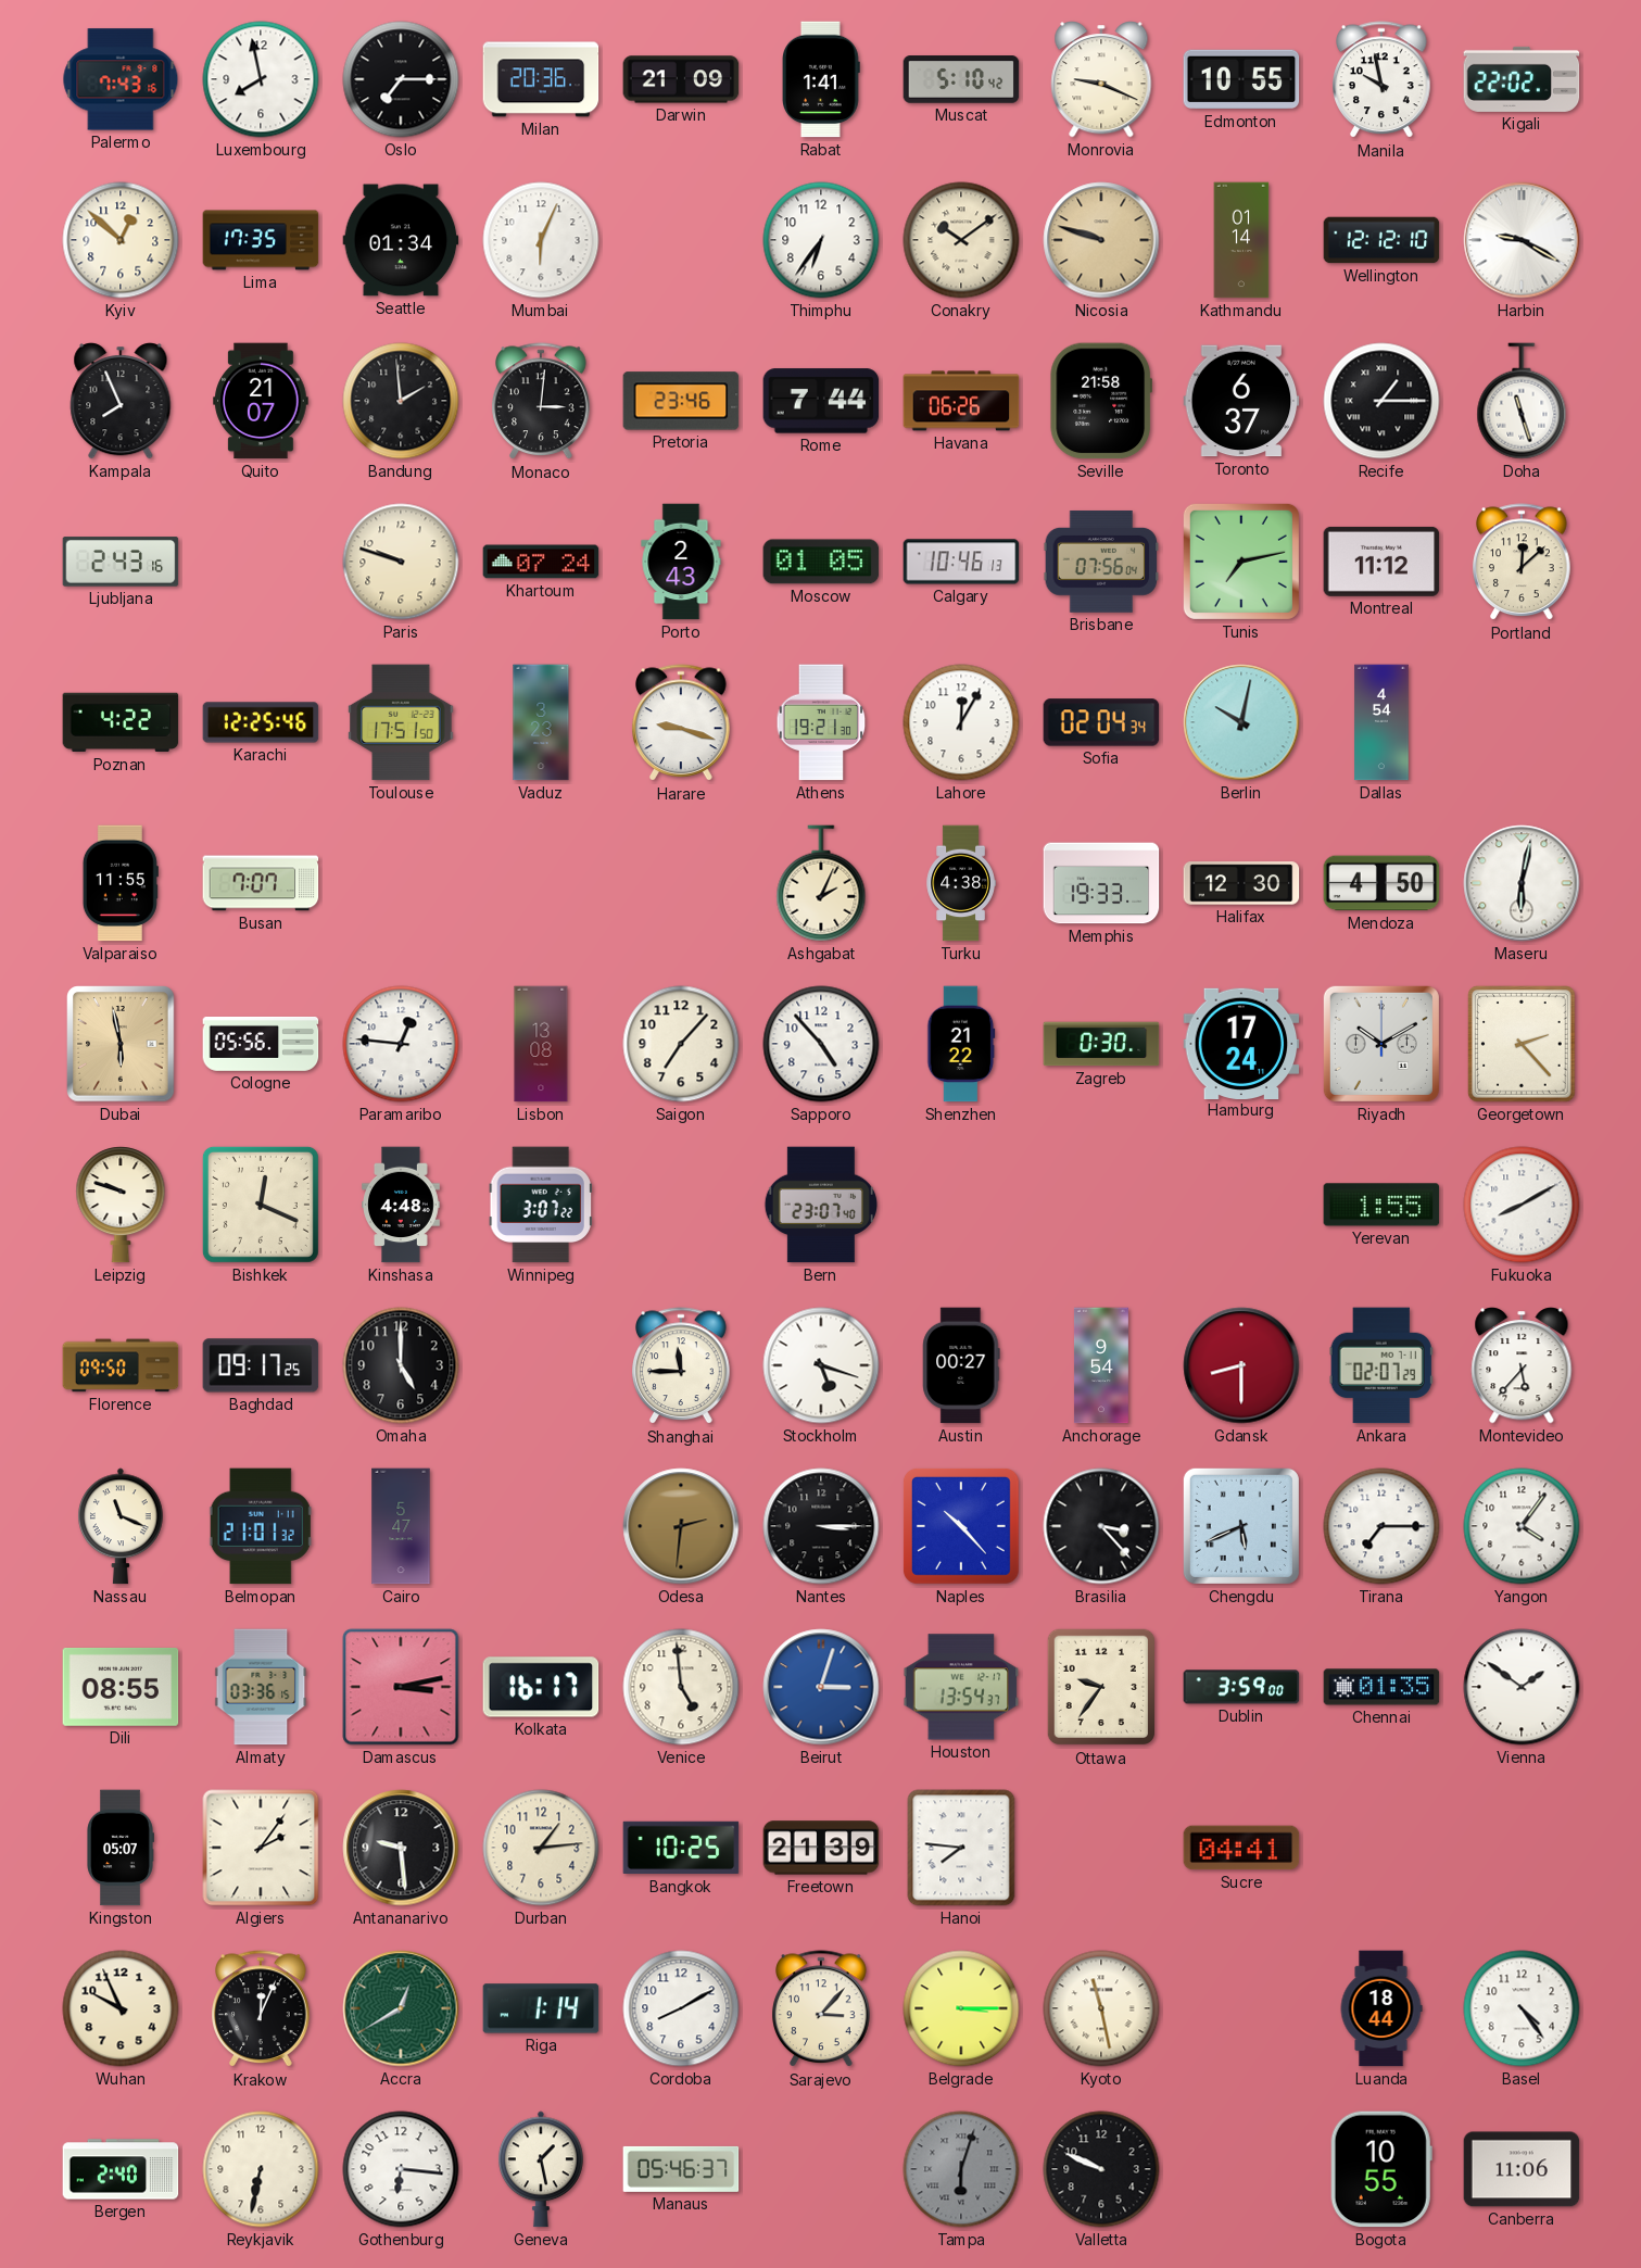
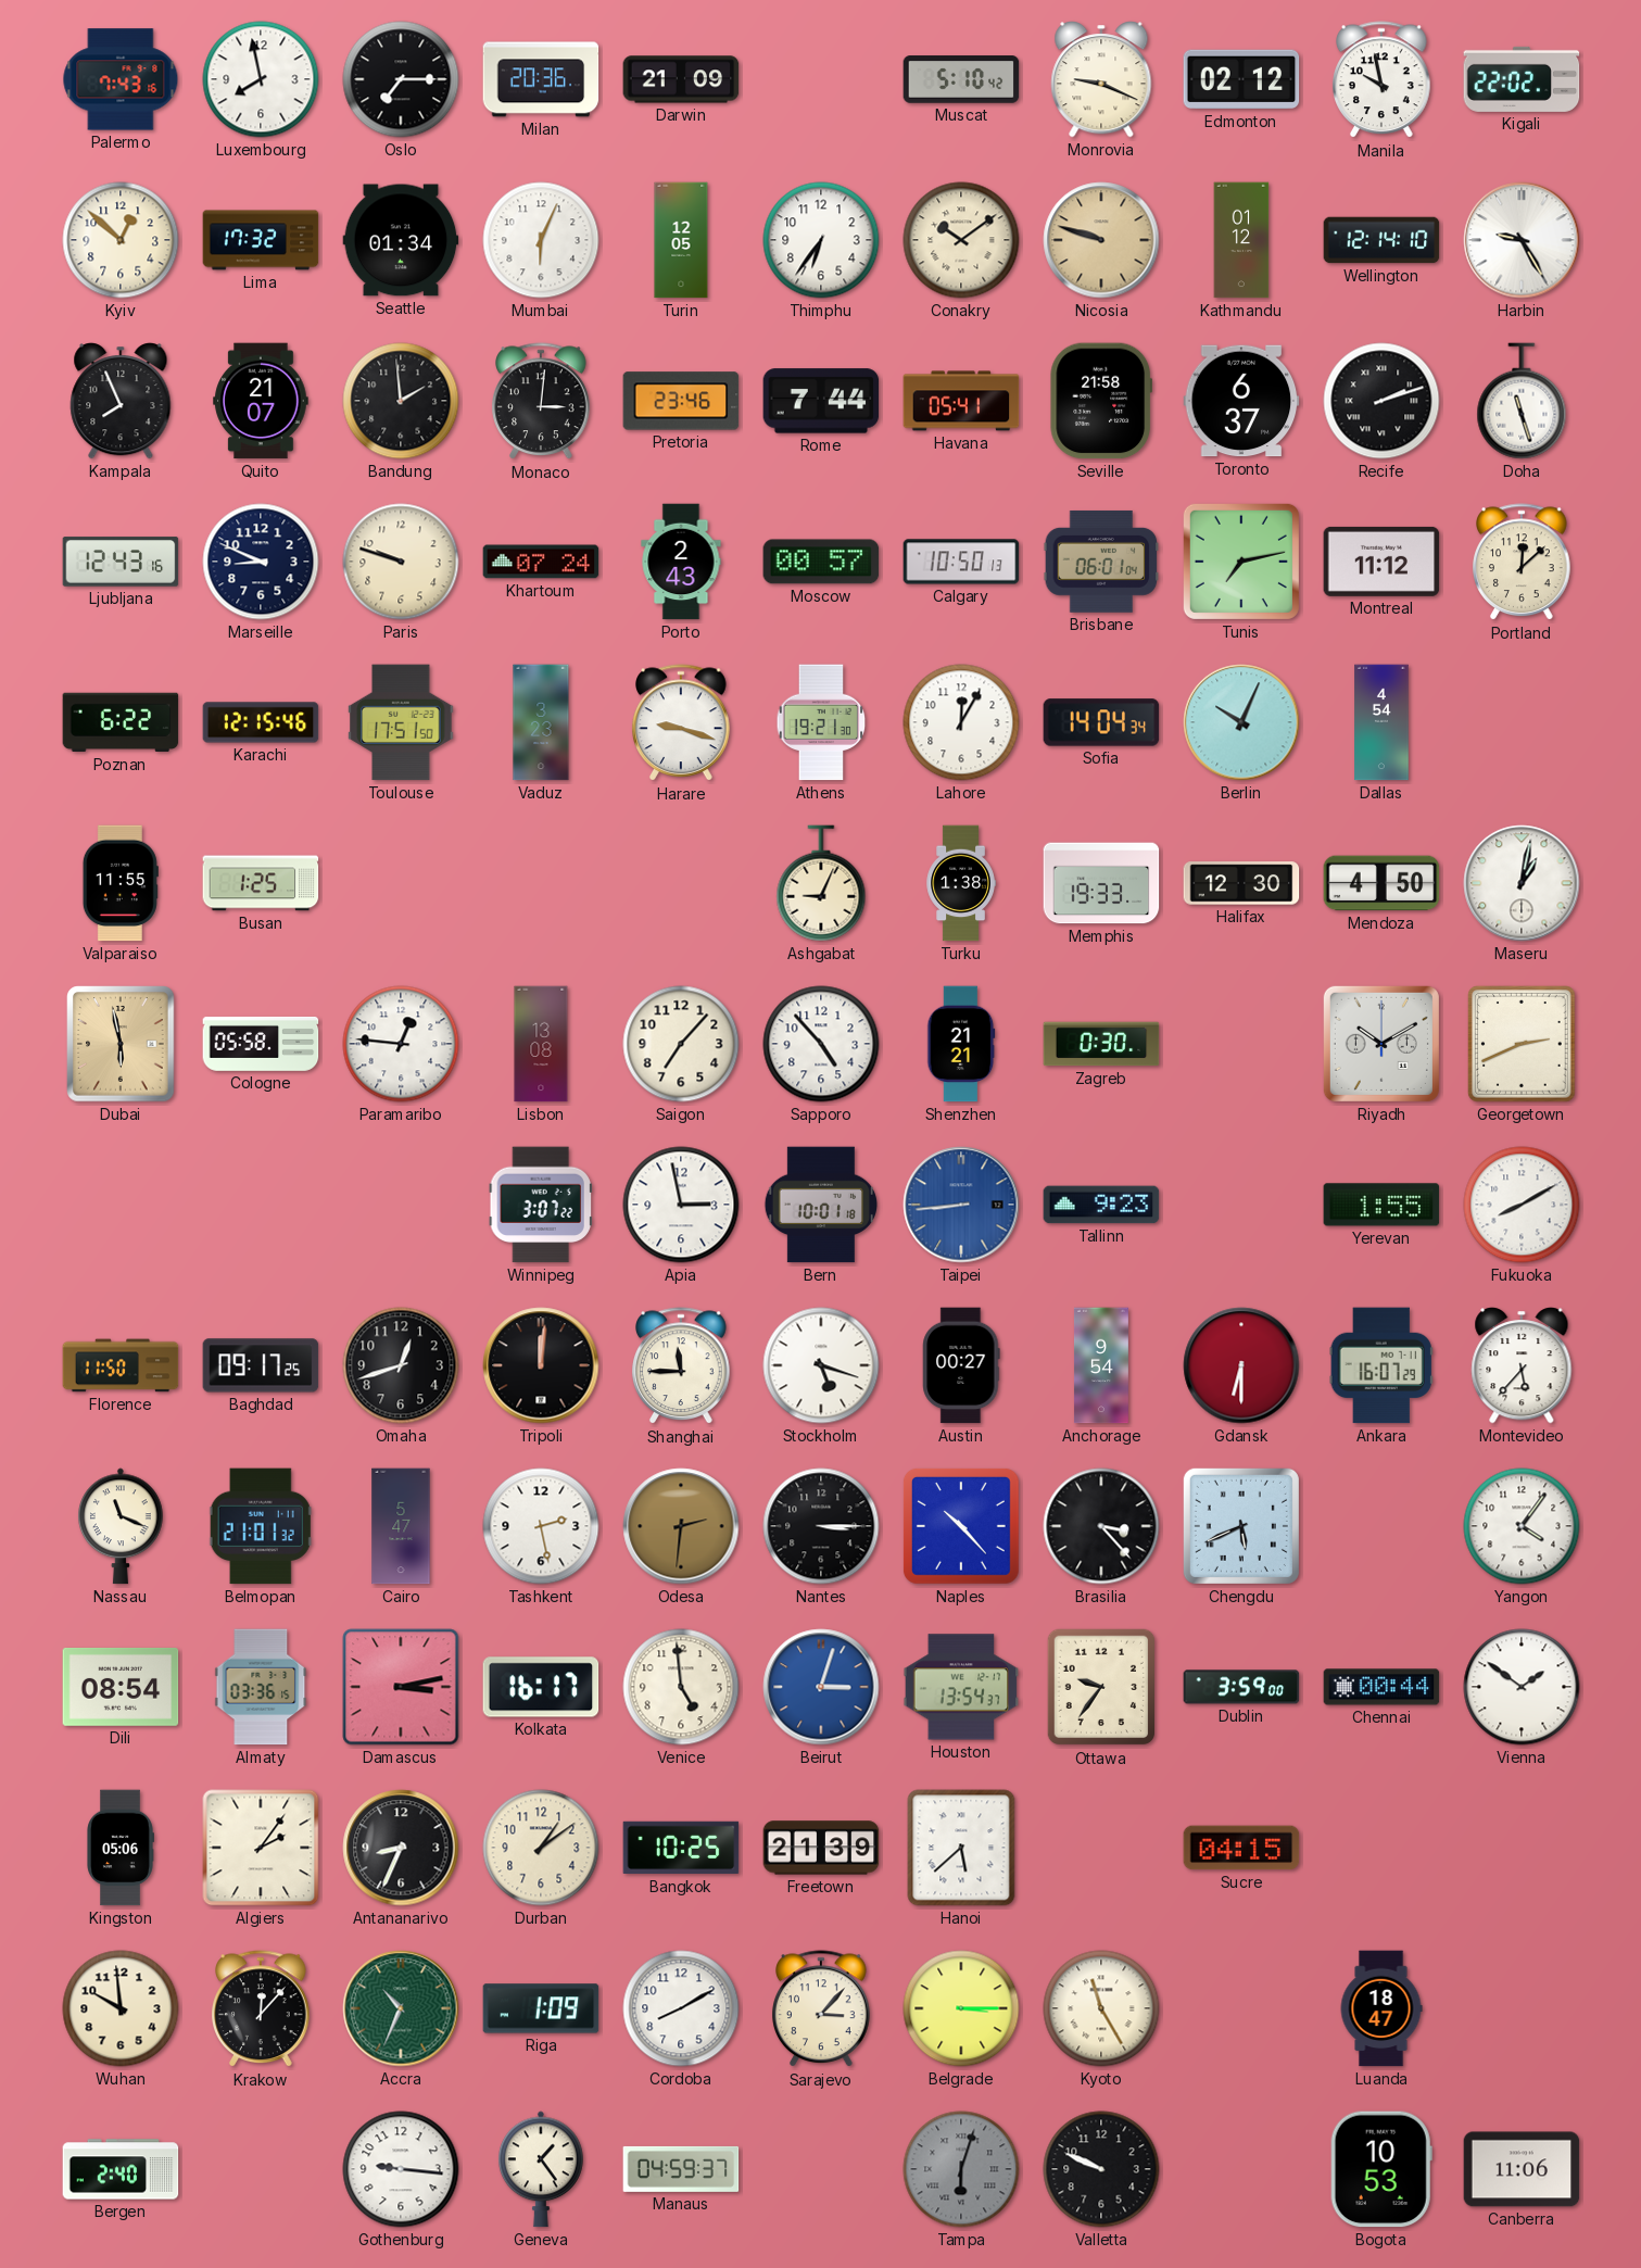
Rabat: 1:41 -> none (822, 79)
Edmonton: 10:55 -> 02:12 (1241, 79)
Lima: 17:35 -> 17:32 (261, 240)
Turin: none -> 12:05 (681, 240)
Kathmandu: 01:14 -> 01:12 (1241, 240)
Wellington: 12:12 -> 12:14 (1381, 240)
Harbin: 9:20 -> 9:25 (1522, 240)
Havana: 06:26 -> 05:41 (961, 401)
Recife: 1:15 -> 2:12 (1381, 401)
Ljubljana: 2:43 -> 12:43 (121, 562)
Marseille: none -> 8:49 (261, 562)
Moscow: 01:05 -> 00:57 (821, 562)
Calgary: 10:46 -> 10:50 (961, 562)
Brisbane: 07:56 -> 06:01 (1101, 562)
Poznan: 4:22 -> 6:22 (121, 722)
Karachi: 12:25 -> 12:15 (261, 722)
Sofia: 02:04 -> 14:04 (1101, 722)
Berlin: 10:02 -> 10:04 (1241, 722)
Busan: 7:07 -> 1:25 (261, 883)
Ashgabat: 2:04 -> 9:04 (821, 883)
Turku: 4:38 -> 1:38 (961, 883)
Maseru: 6:02 -> 1:02 (1522, 883)
Cologne: 05:56 -> 05:58 (261, 1044)
Shenzhen: 21:22 -> 21:21 (961, 1044)
Hamburg: 17:24 -> none (1241, 1043)
Georgetown: 2:23 -> 2:41 (1522, 1044)
Leipzig: 9:48 -> none (121, 1205)
Bishkek: 12:19 -> none (261, 1205)
Kinshasa: 4:48 -> none (402, 1205)
Apia: none -> 2:58 (681, 1205)
Bern: 23:07 -> 10:01 (820, 1205)
Taipei: none -> 8:44 (961, 1205)
Tallinn: none -> 9:23 (1101, 1205)
Florence: 09:50 -> 11:50 (121, 1365)
Omaha: 5:00 -> 12:42 (401, 1365)
Tripoli: none -> 12:01 (541, 1365)
Gdansk: 8:30 -> 6:30 (1241, 1365)
Ankara: 02:07 -> 16:07 (1381, 1365)
Tashkent: none -> 2:28 (541, 1526)
Tirana: 7:15 -> none (1381, 1526)
Dili: 08:55 -> 08:54 (121, 1687)
Chennai: 01:35 -> 00:44 (1381, 1687)
Kingston: 05:07 -> 05:06 (121, 1848)
Antananarivo: 9:29 -> 8:34 (401, 1848)
Durban: 1:14 -> 1:09 (541, 1848)
Hanoi: 7:46 -> 5:38 (961, 1848)
Sucre: 04:41 -> 04:15 (1241, 1848)
Wuhan: 9:56 -> 9:59 (121, 2008)
Krakow: 12:04 -> 12:07 (261, 2009)
Accra: 12:40 -> 10:34 (401, 2008)
Riga: 1:14 -> 1:09 (541, 2008)
Kyoto: 11:28 -> 11:25 (1101, 2008)
Luanda: 18:44 -> 18:47 (1381, 2008)
Basel: 4:24 -> none (1522, 2008)
Reykjavik: 6:32 -> none (261, 2169)
Gothenburg: 6:16 -> 9:16 (401, 2169)
Geneva: 1:28 -> 1:24 (542, 2169)
Manaus: 05:46 -> 04:59 (681, 2169)
Bogota: 10:55 -> 10:53 (1381, 2169)
